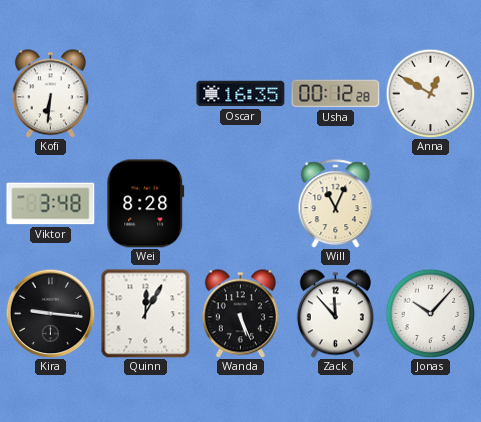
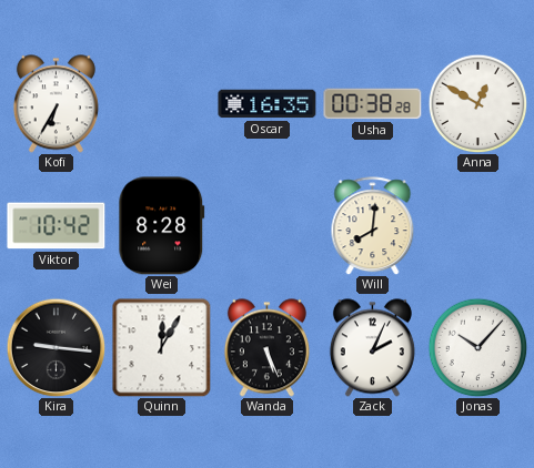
Kofi: 6:31 -> 6:35 (56, 104)
Usha: 00:12 -> 00:38 (373, 104)
Viktor: 3:48 -> 10:42 (57, 226)
Will: 11:04 -> 8:01 (373, 226)
Zack: 11:53 -> 2:04 (372, 348)
